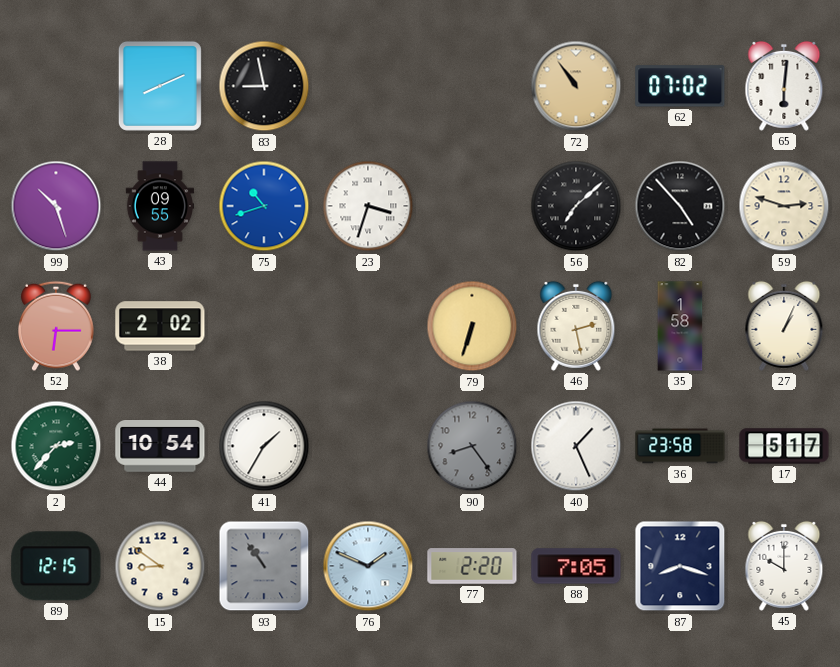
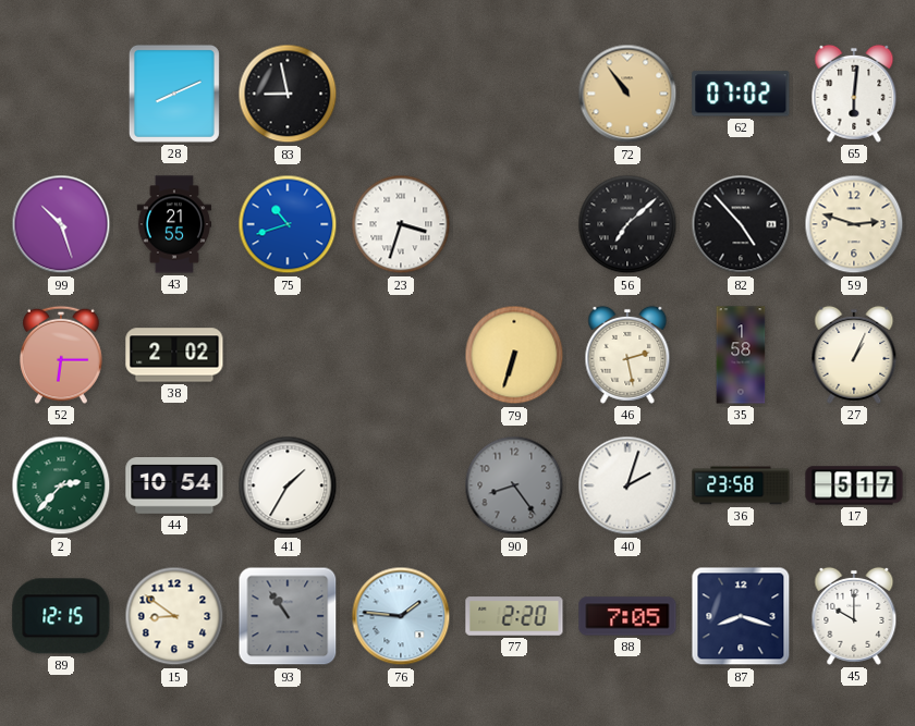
43: 09:55 -> 21:55 (173, 224)
40: 1:26 -> 2:03 (627, 485)
76: 1:49 -> 1:46 (401, 616)
